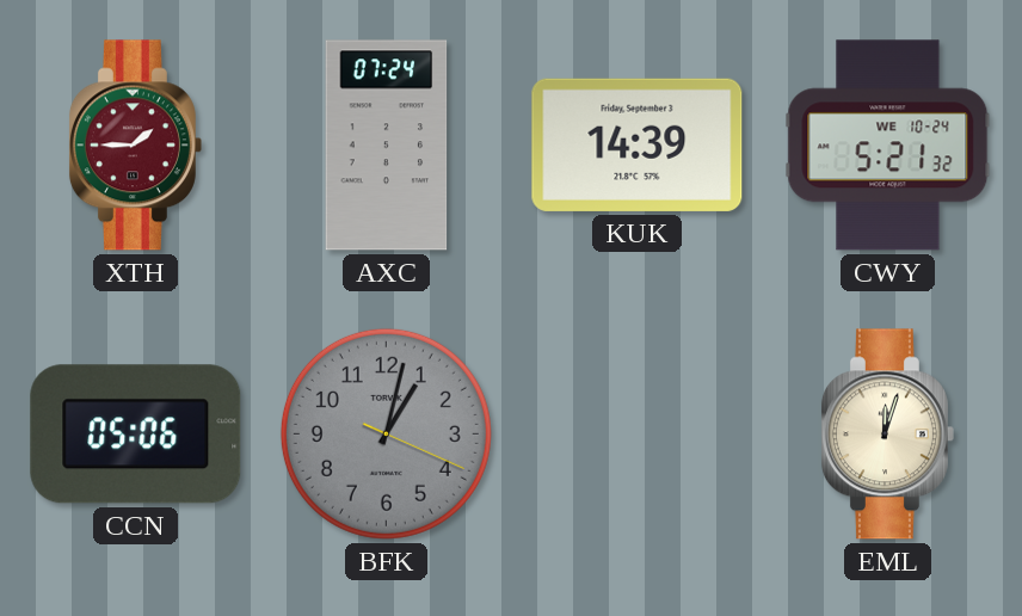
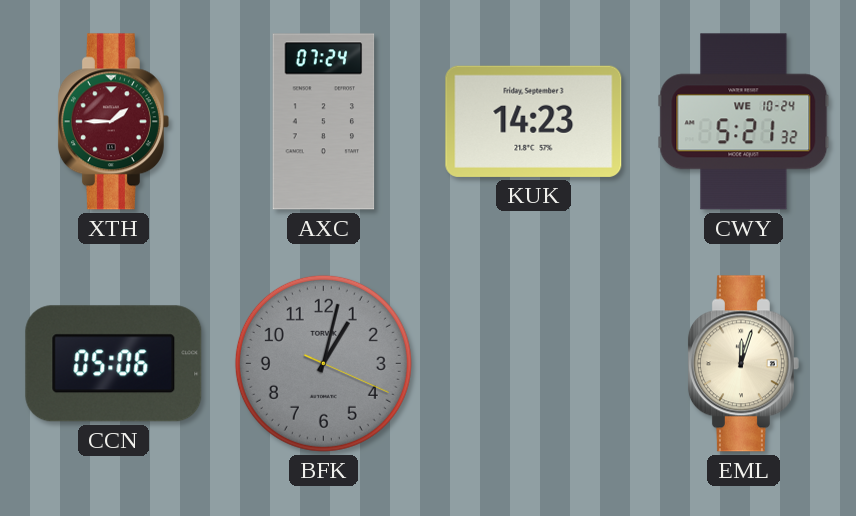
KUK: 14:39 -> 14:23 (534, 121)
